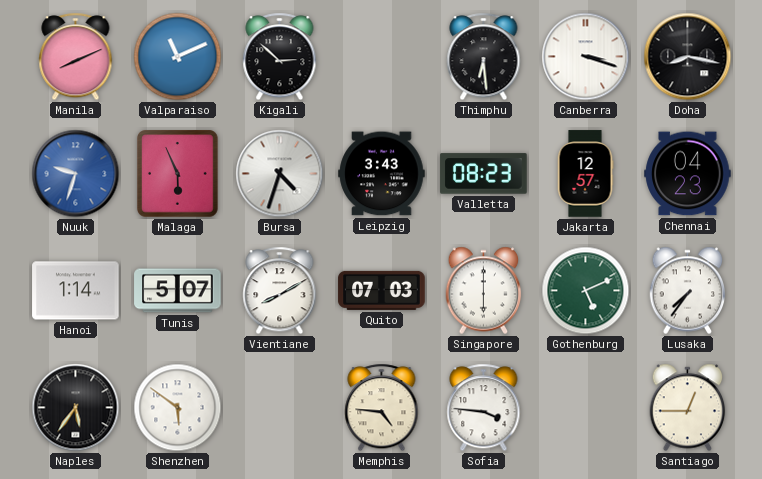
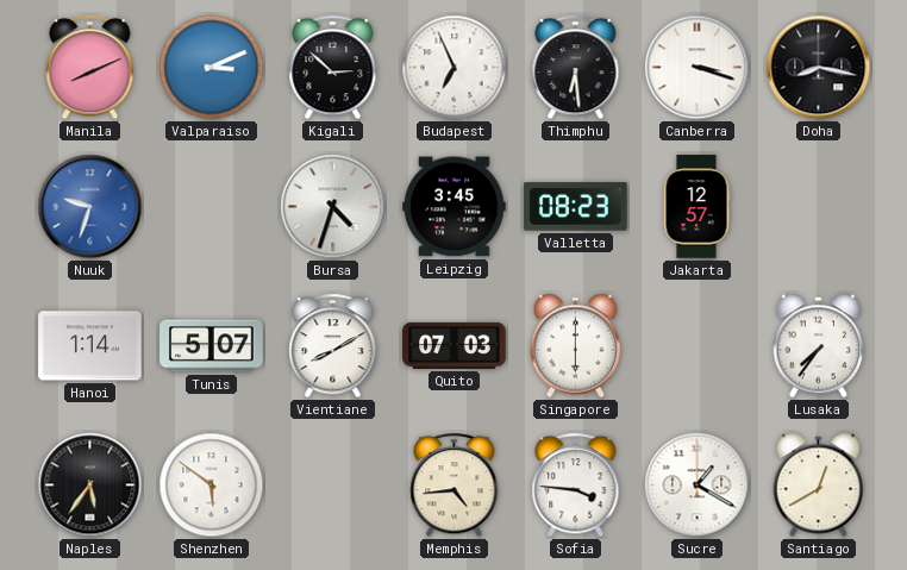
Valparaiso: 11:11 -> 3:11 (212, 68)
Budapest: none -> 6:56 (455, 68)
Malaga: 5:56 -> none (178, 174)
Leipzig: 3:43 -> 3:45 (455, 207)
Chennai: 04:23 -> none (688, 174)
Gothenburg: 5:11 -> none (586, 291)
Memphis: 4:46 -> 4:44 (455, 486)
Sucre: none -> 1:20 (698, 486)
Santiago: 12:45 -> 12:40 (819, 486)
